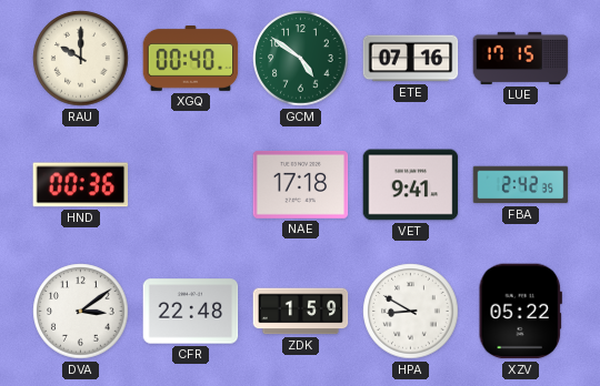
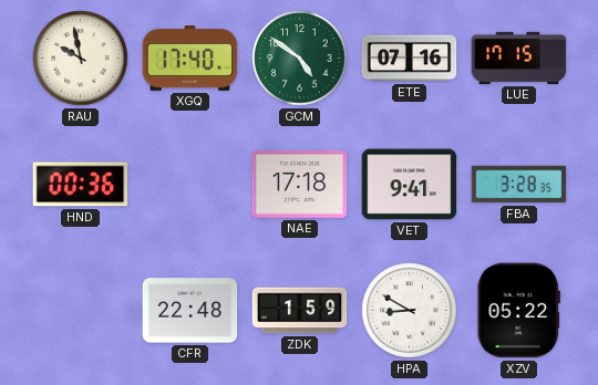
RAU: 10:00 -> 9:58 (81, 59)
XGQ: 00:40 -> 17:40 (190, 58)
FBA: 2:42 -> 3:28 (519, 185)
DVA: 3:09 -> none (81, 312)
